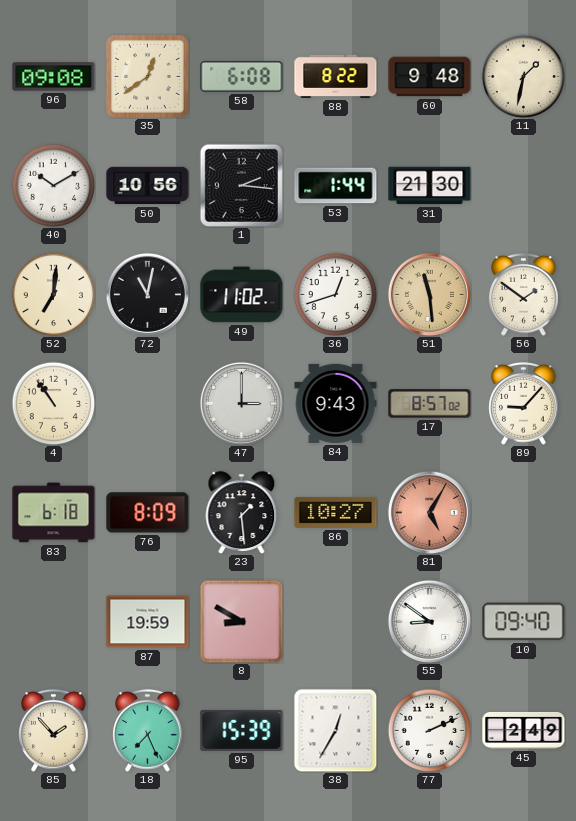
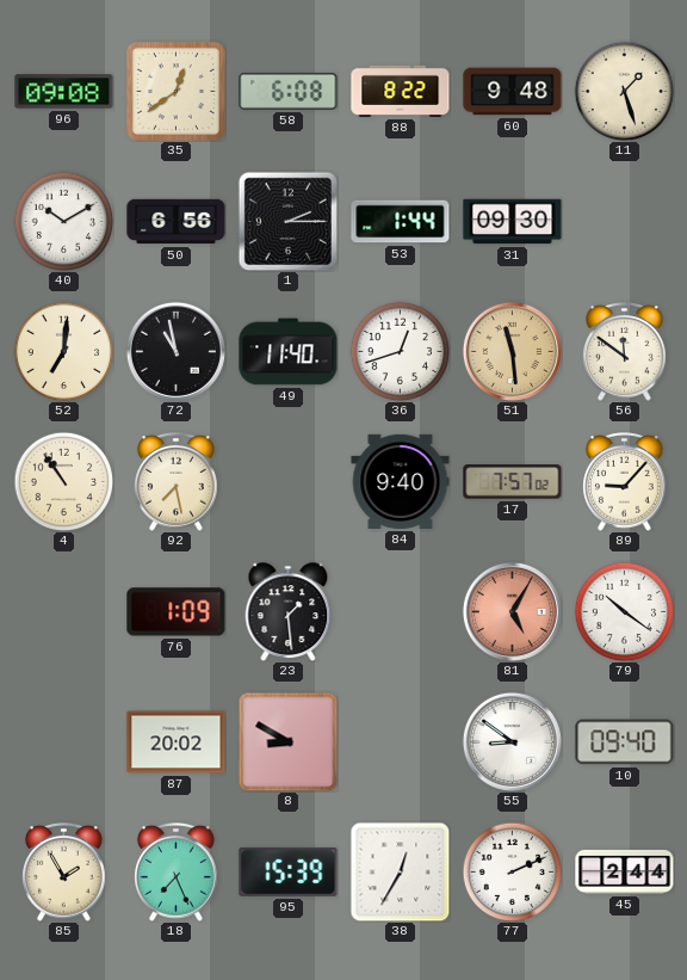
11: 1:32 -> 1:27 (624, 91)
50: 10:56 -> 6:56 (177, 222)
1: 2:16 -> 2:15 (287, 221)
31: 21:30 -> 09:30 (513, 222)
72: 11:02 -> 10:58 (175, 351)
49: 11:02 -> 11:40 (289, 352)
56: 1:51 -> 11:51 (625, 352)
92: none -> 7:28 (177, 482)
47: 3:00 -> none (241, 403)
84: 9:43 -> 9:40 (401, 481)
17: 8:57 -> 7:57 (513, 482)
83: 6:18 -> none (54, 513)
76: 8:09 -> 1:09 (177, 612)
86: 10:27 -> none (336, 512)
79: none -> 10:21 (624, 611)
87: 19:59 -> 20:02 (177, 742)
85: 1:53 -> 1:55 (64, 873)
45: 2:49 -> 2:44 (625, 871)
